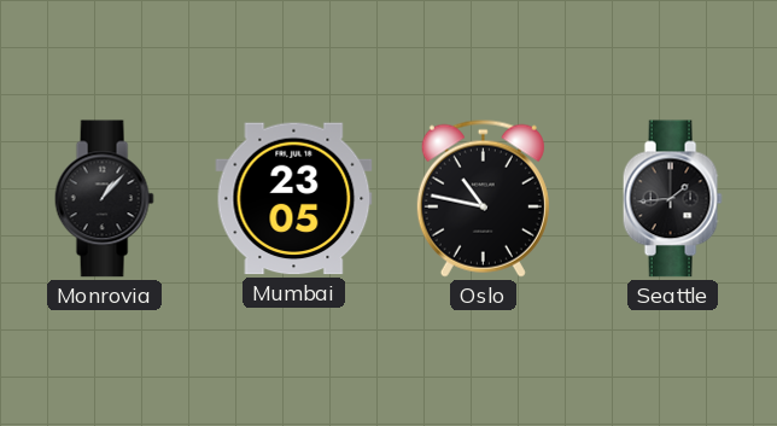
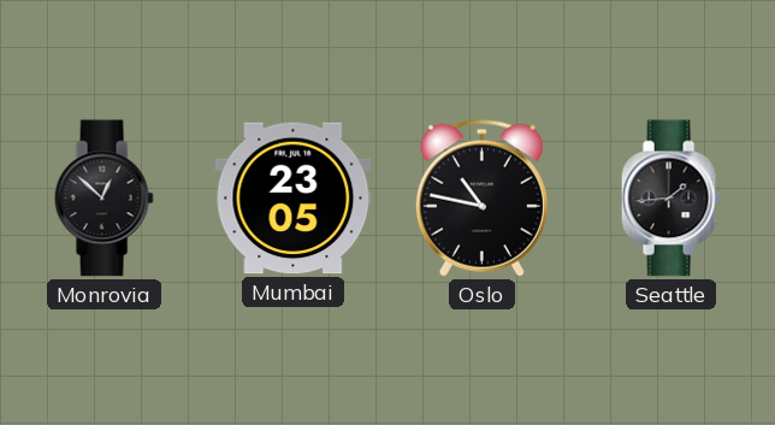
Monrovia: 1:07 -> 12:52 (103, 199)
